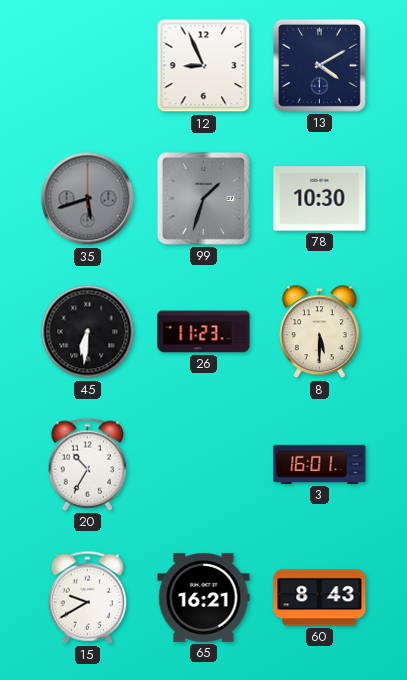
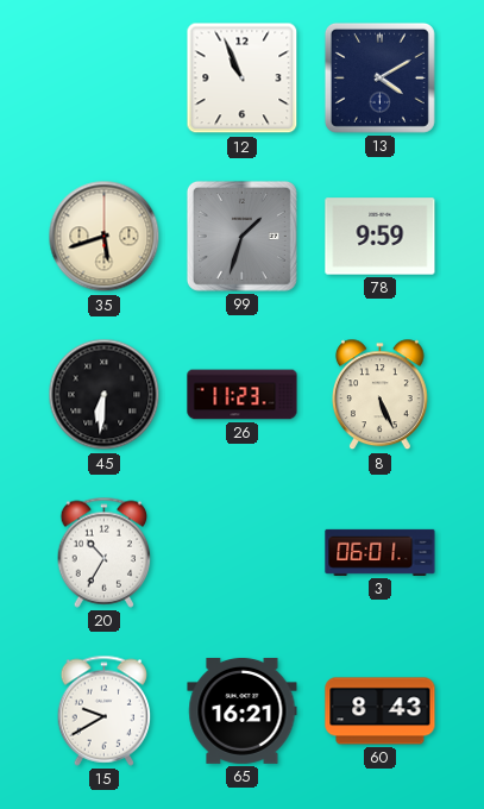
12: 8:56 -> 10:56 (243, 79)
35 dial: grey -> cream (105, 237)
78: 10:30 -> 9:59 (381, 237)
8: 5:30 -> 5:26 (379, 395)
3: 16:01 -> 06:01 (381, 552)
